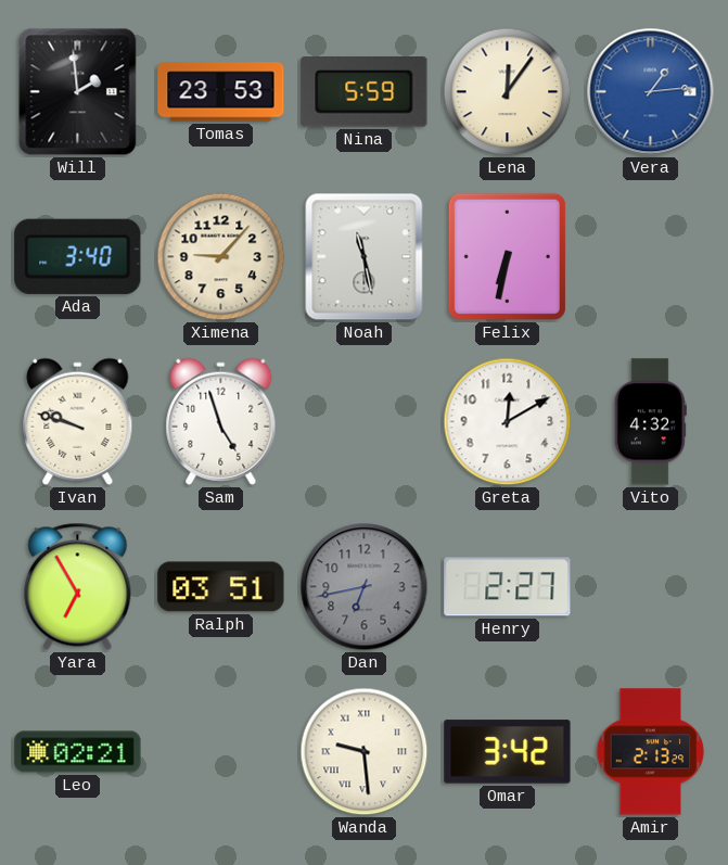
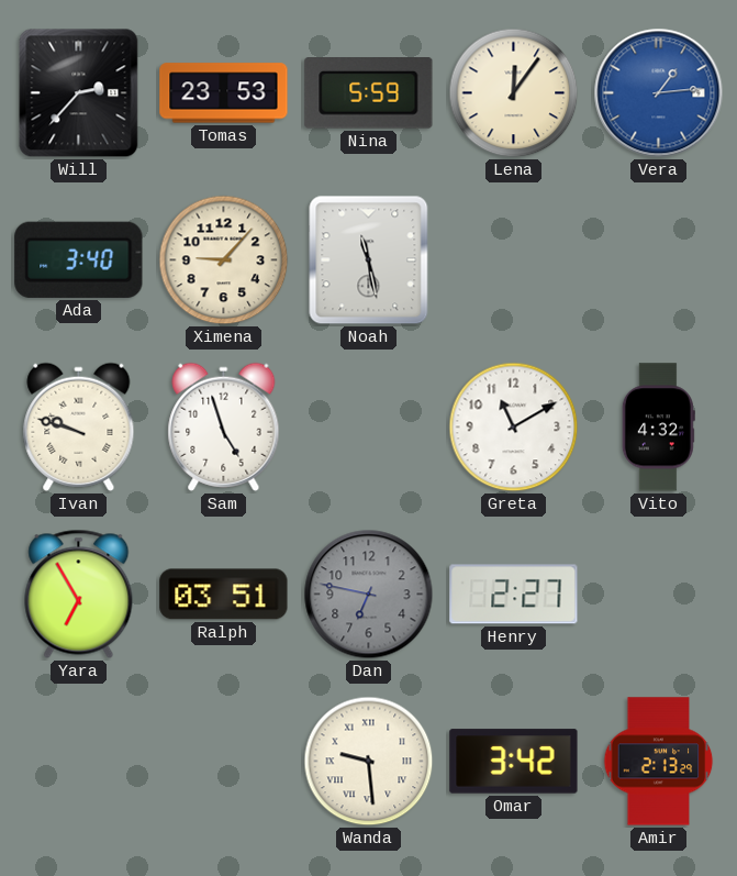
Will: 1:59 -> 2:37 (79, 93)
Felix: 6:32 -> none (507, 256)
Greta: 12:10 -> 11:10 (514, 428)
Dan: 6:43 -> 6:47 (369, 595)
Leo: 02:21 -> none (78, 752)
